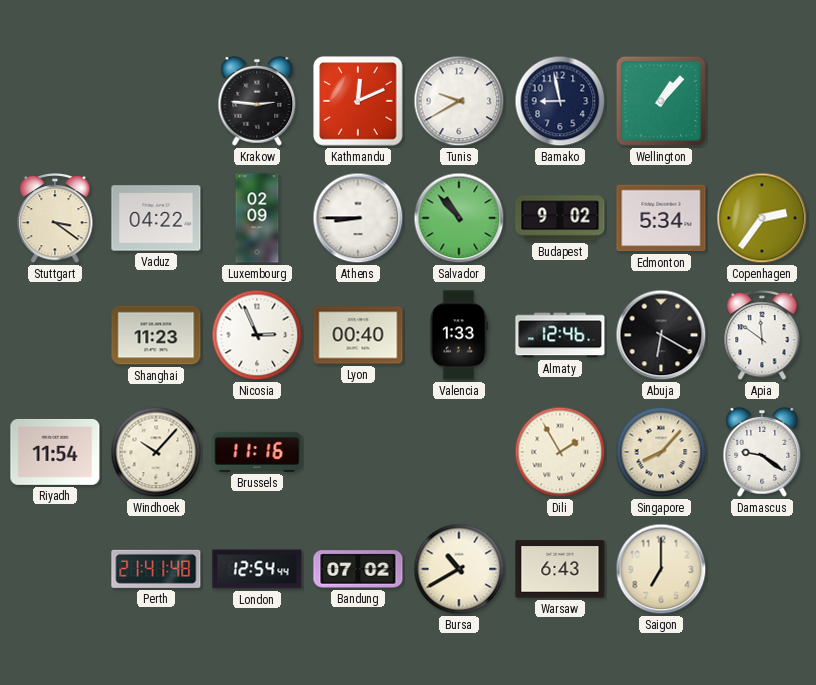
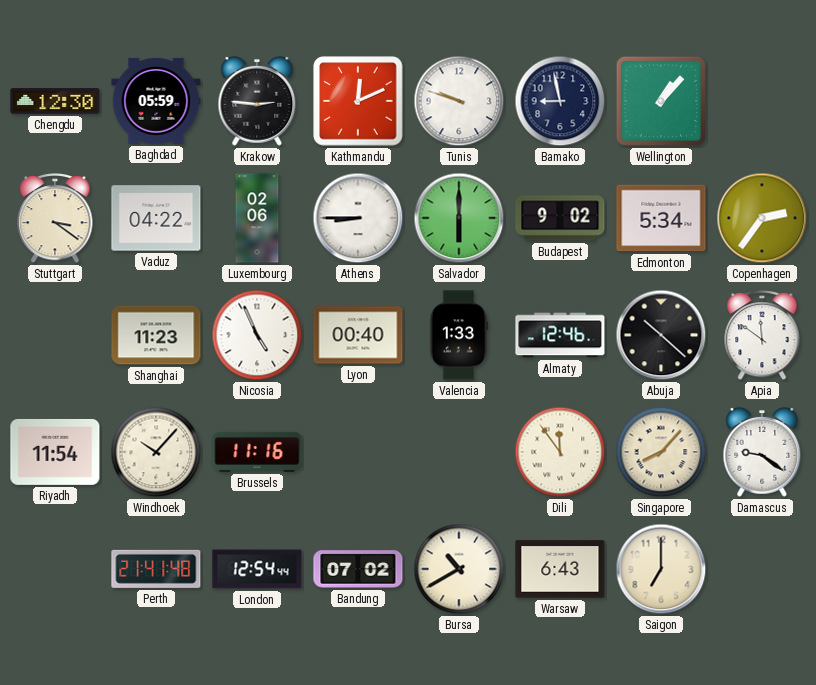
Chengdu: none -> 12:30 (55, 101)
Baghdad: none -> 05:59 (156, 101)
Tunis: 9:40 -> 9:48 (459, 101)
Luxembourg: 02:09 -> 02:06 (257, 218)
Salvador: 10:53 -> 6:00 (459, 218)
Nicosia: 2:56 -> 4:56 (257, 335)
Abuja: 6:20 -> 10:22 (661, 335)
Dili: 1:55 -> 11:54 (560, 452)
